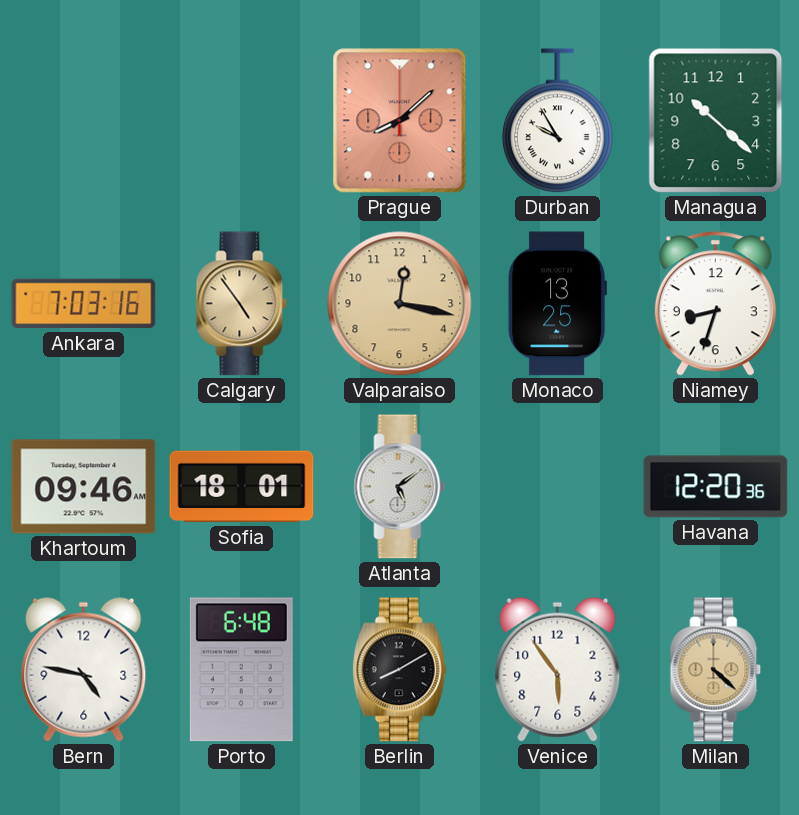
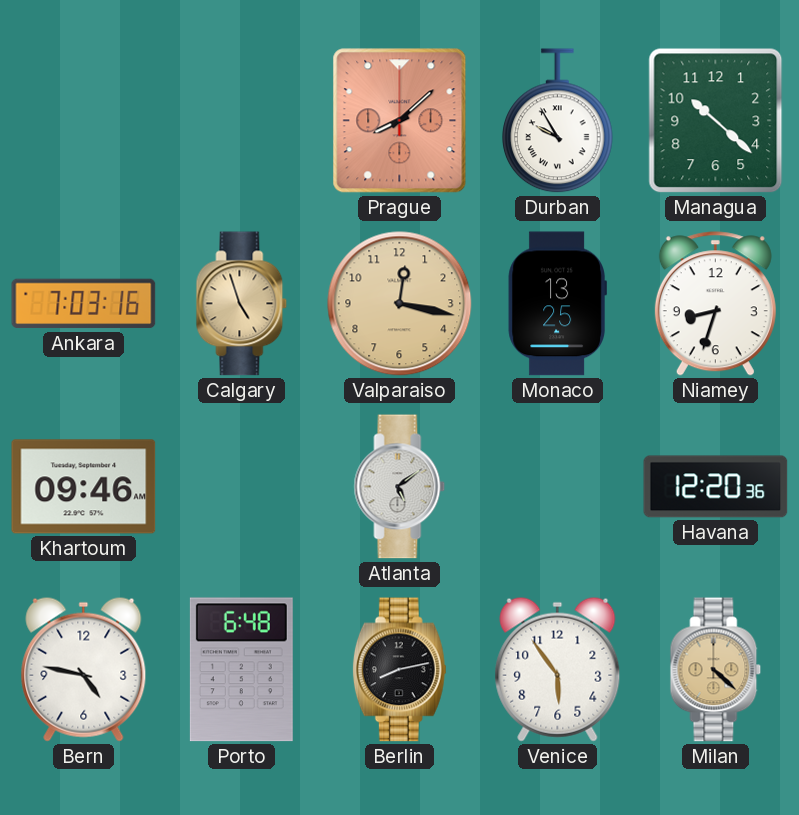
Calgary: 4:54 -> 4:57 (242, 304)
Sofia: 18:01 -> none (242, 487)
Berlin: 8:10 -> 8:13 (399, 670)
